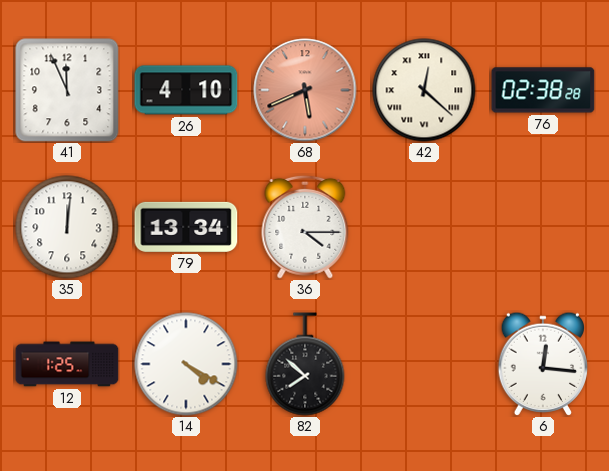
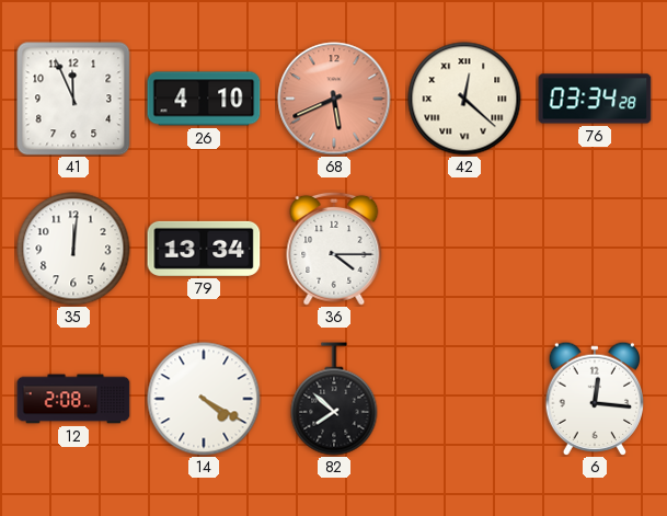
76: 02:38 -> 03:34 (595, 99)
12: 1:25 -> 2:08 (73, 399)
